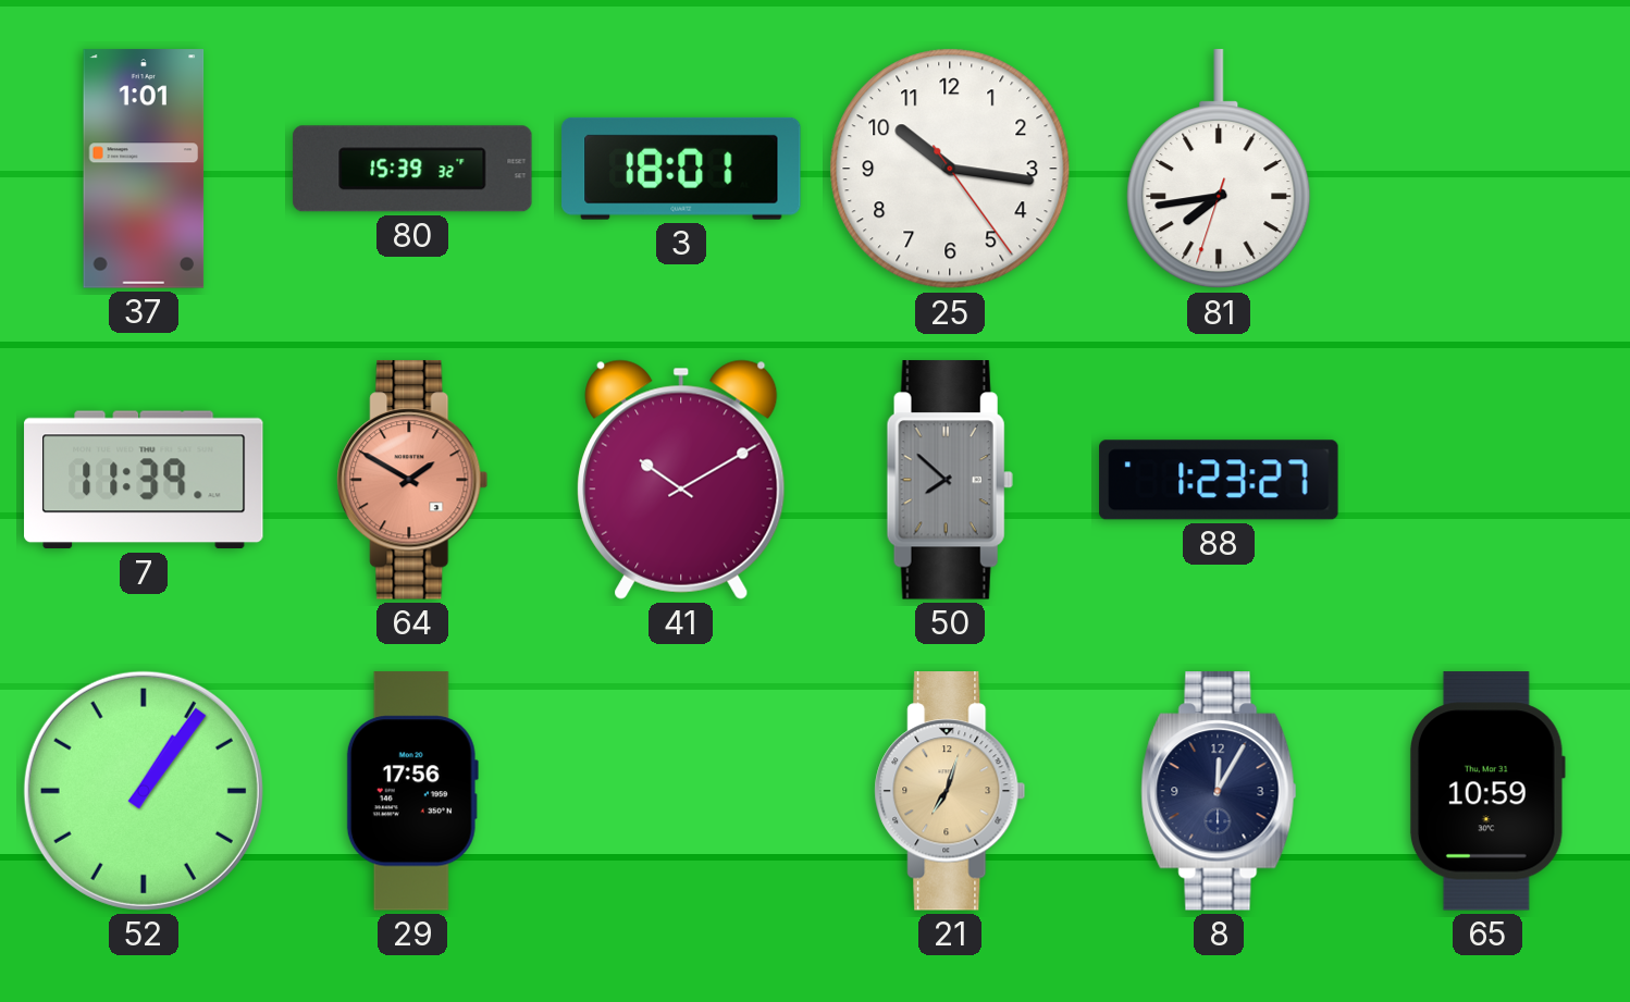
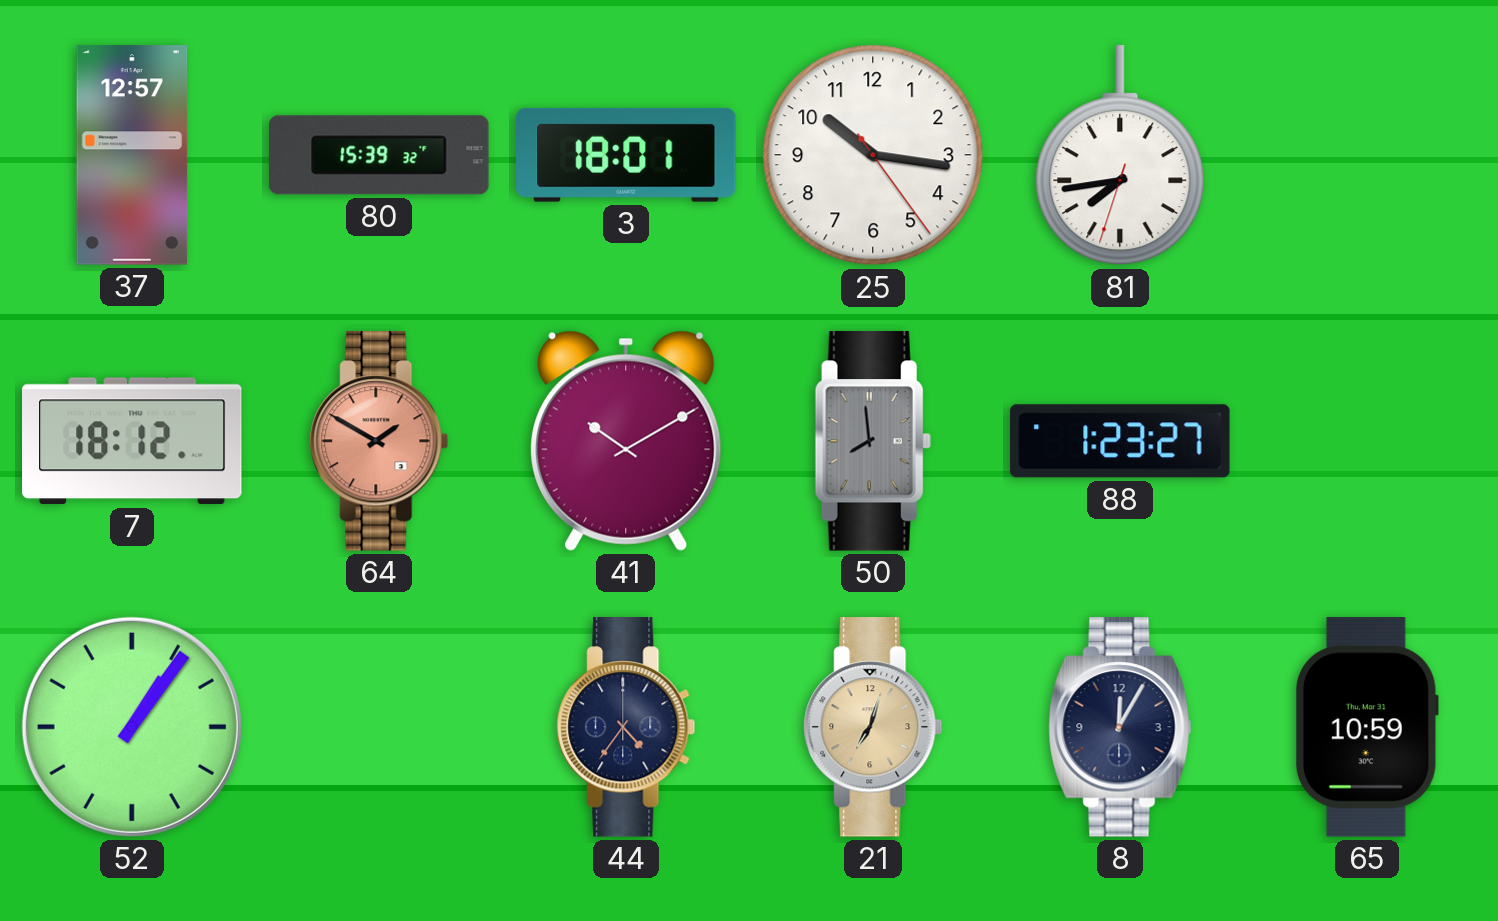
37: 1:01 -> 12:57 (132, 155)
7: 11:39 -> 18:12 (132, 441)
50: 7:52 -> 7:59 (873, 441)
29: 17:56 -> none (412, 791)
44: none -> 4:36 (626, 727)
